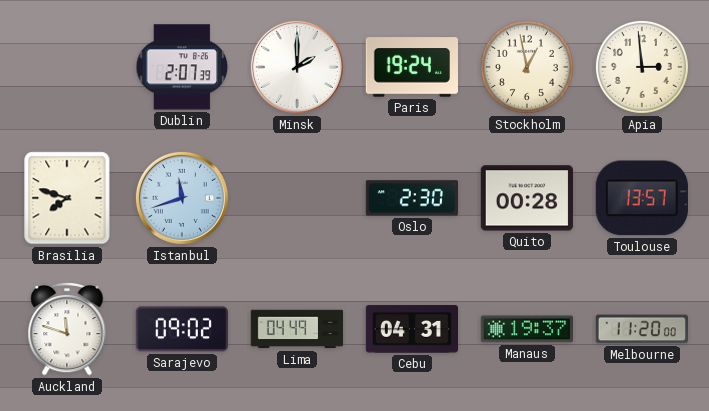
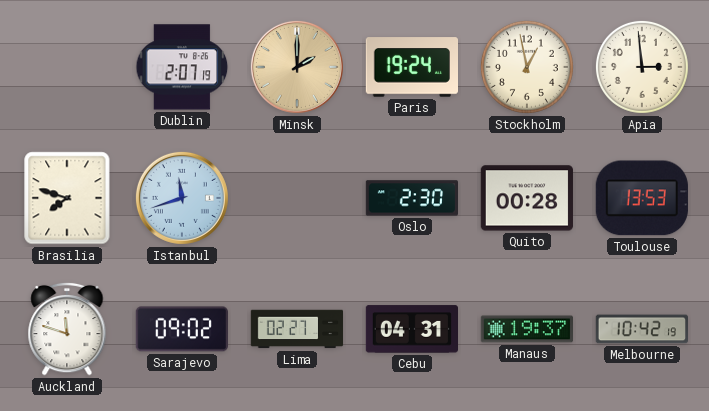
Dublin: 2:07:39 -> 2:07:19 (182, 67)
Minsk dial: white -> champagne (297, 67)
Toulouse: 13:57 -> 13:53 (642, 198)
Lima: 04:49 -> 02:27 (297, 329)
Melbourne: 11:20 -> 10:42 (641, 329)
